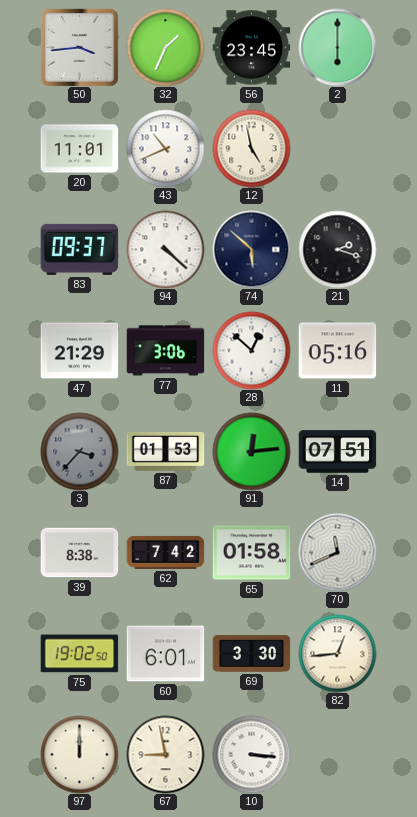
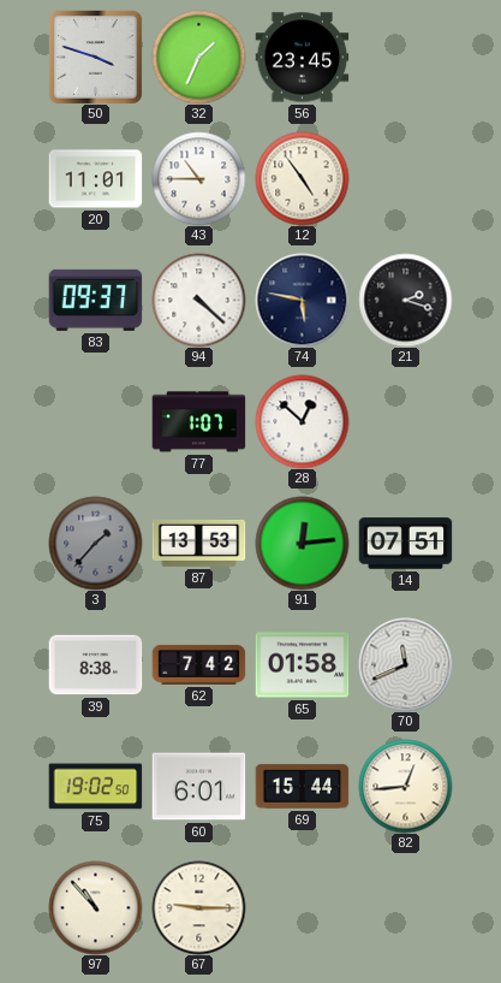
50: 3:44 -> 3:48 (95, 57)
2: 6:00 -> none (337, 47)
43: 10:41 -> 10:45 (198, 178)
12: 4:58 -> 4:54 (302, 178)
74: 5:52 -> 5:47 (302, 300)
47: 21:29 -> none (79, 351)
77: 3:06 -> 1:07 (198, 422)
11: 05:16 -> none (337, 351)
3: 3:37 -> 1:37 (95, 543)
87: 01:53 -> 13:53 (198, 543)
69: 3:30 -> 15:44 (302, 787)
97: 12:00 -> 10:53 (95, 907)
67: 8:58 -> 9:15 (198, 907)
10: 3:16 -> none (251, 754)
